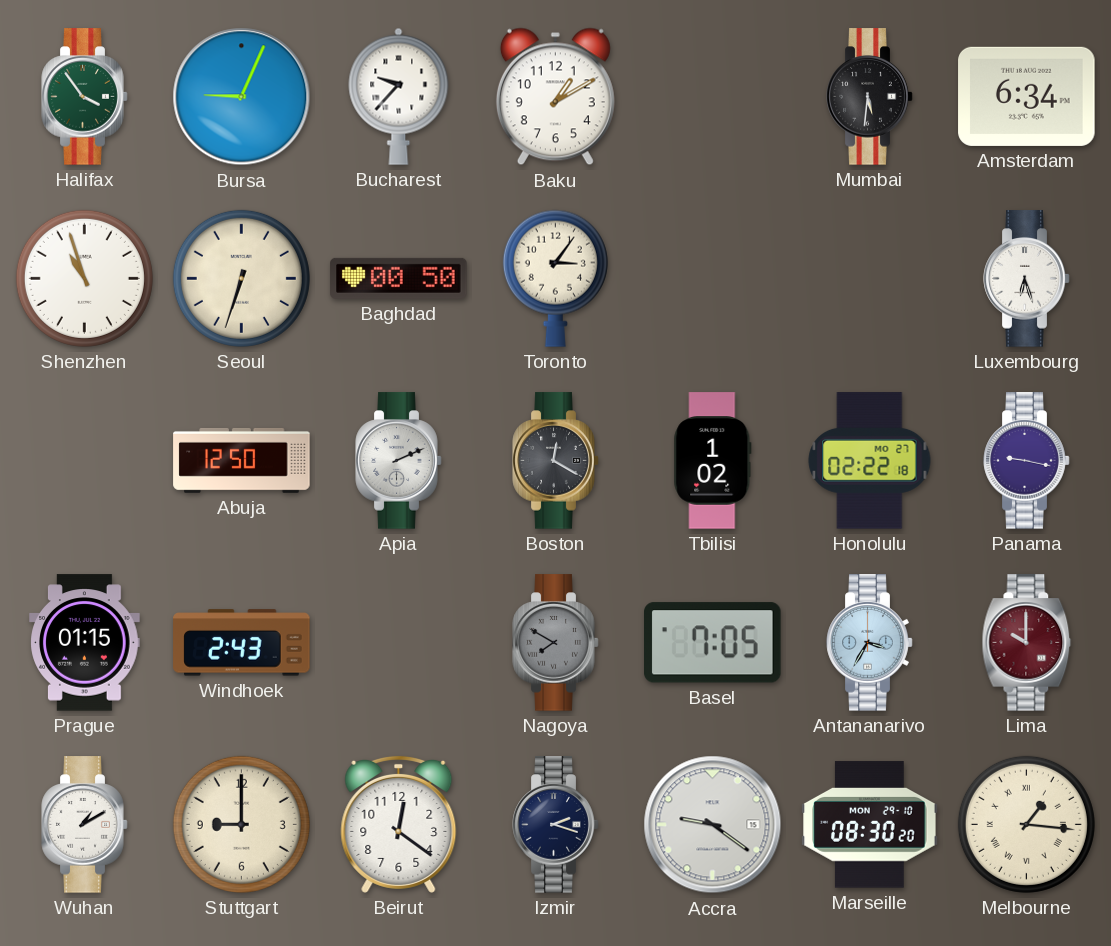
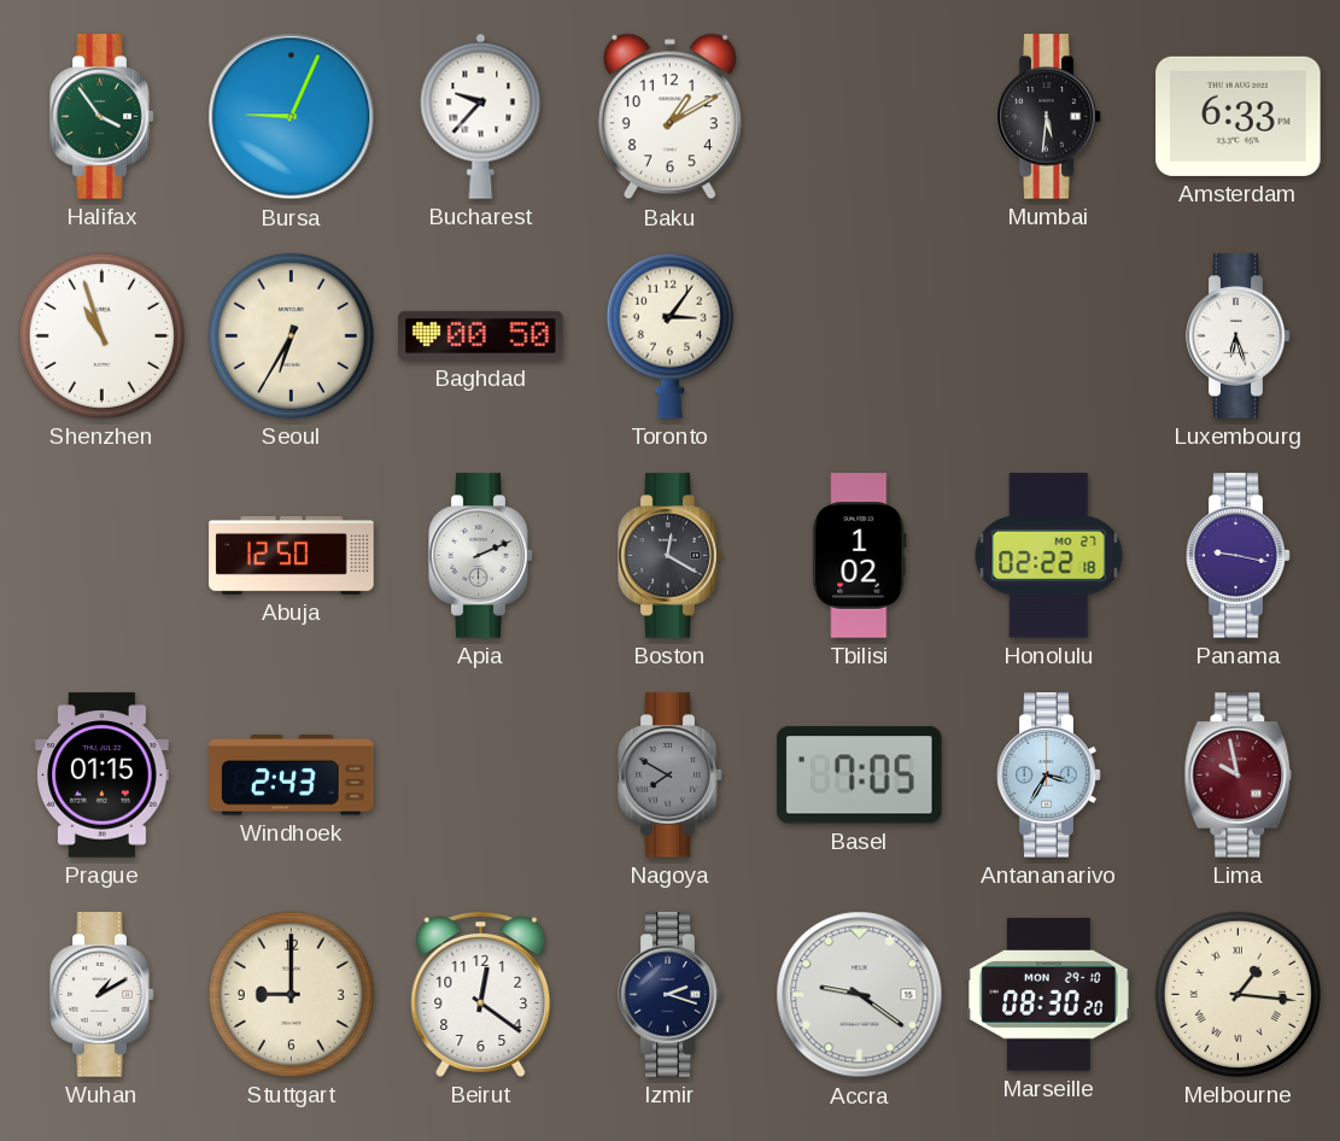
Amsterdam: 6:34 -> 6:33 (1239, 116)
Seoul: 6:33 -> 6:35 (291, 335)
Lima: 10:00 -> 9:58 (1239, 776)
